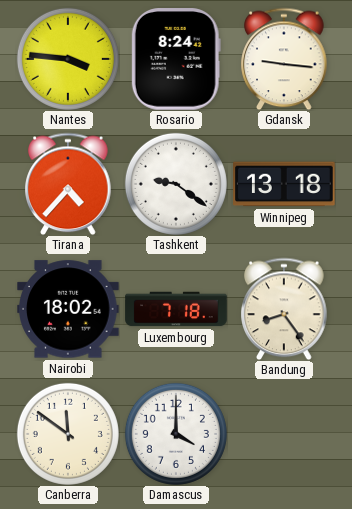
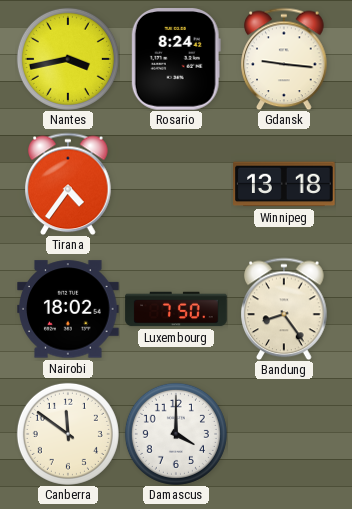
Nantes: 3:46 -> 3:43 (68, 59)
Tirana: 4:37 -> 4:36 (68, 184)
Tashkent: 9:21 -> none (176, 184)
Luxembourg: 7:18 -> 7:50 (176, 309)
